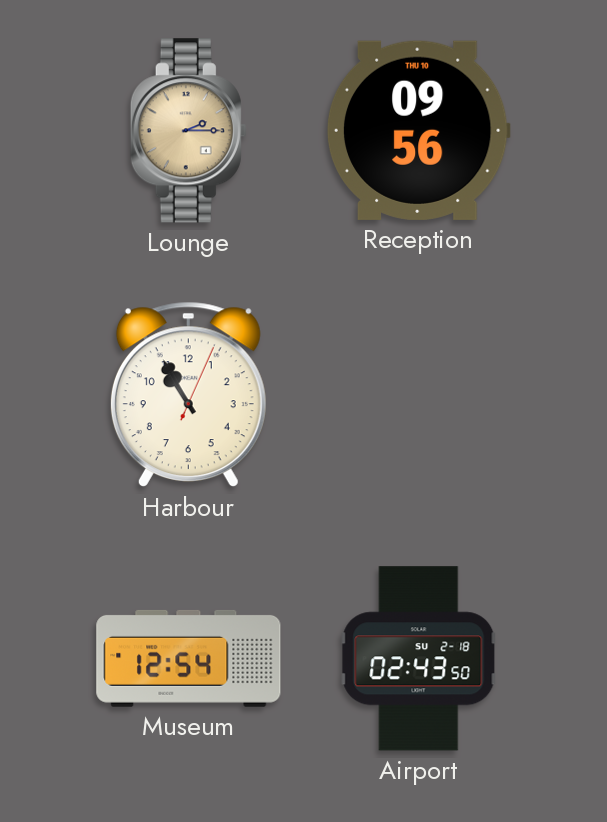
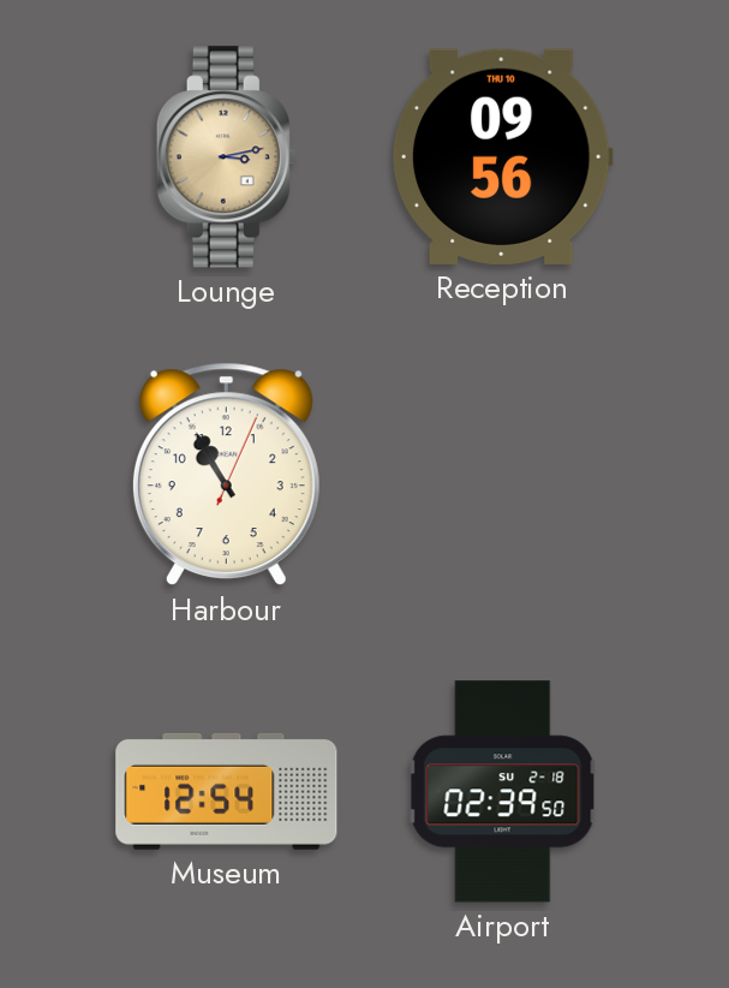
Lounge: 2:15 -> 3:13 (226, 157)
Airport: 02:43 -> 02:39 (503, 792)
